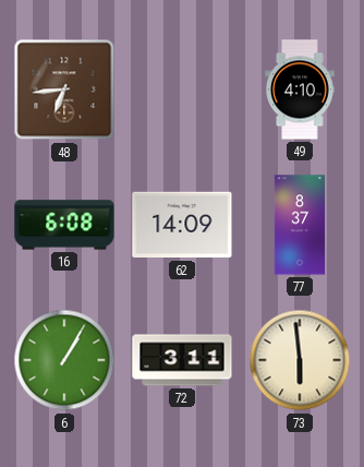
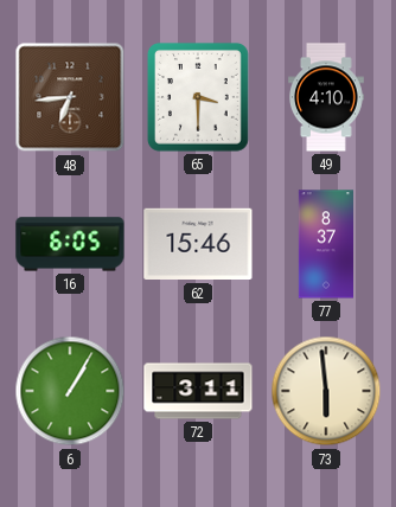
65: none -> 3:30 (198, 98)
16: 6:08 -> 6:05 (70, 244)
62: 14:09 -> 15:46 (198, 244)
